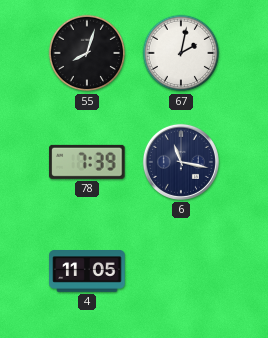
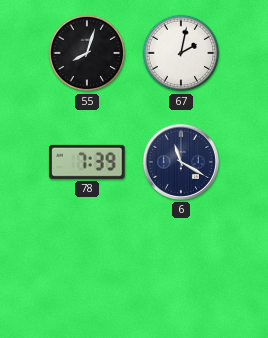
6: 11:17 -> 11:20 (181, 162)
4: 11:05 -> none (87, 271)
